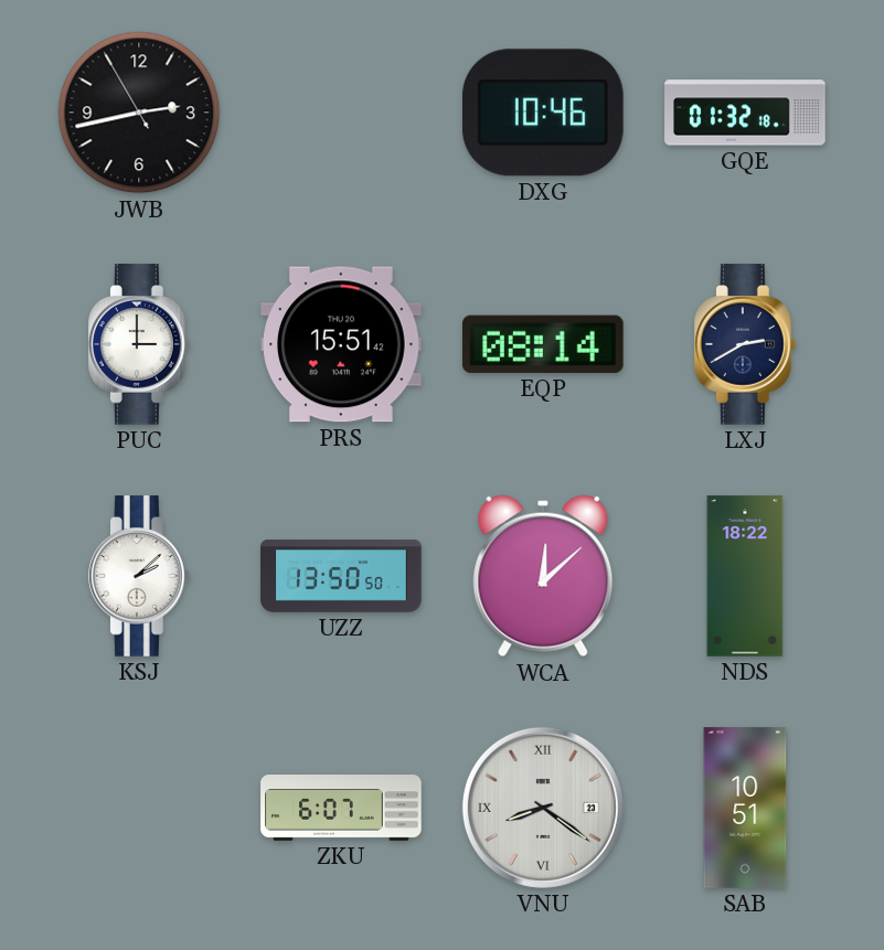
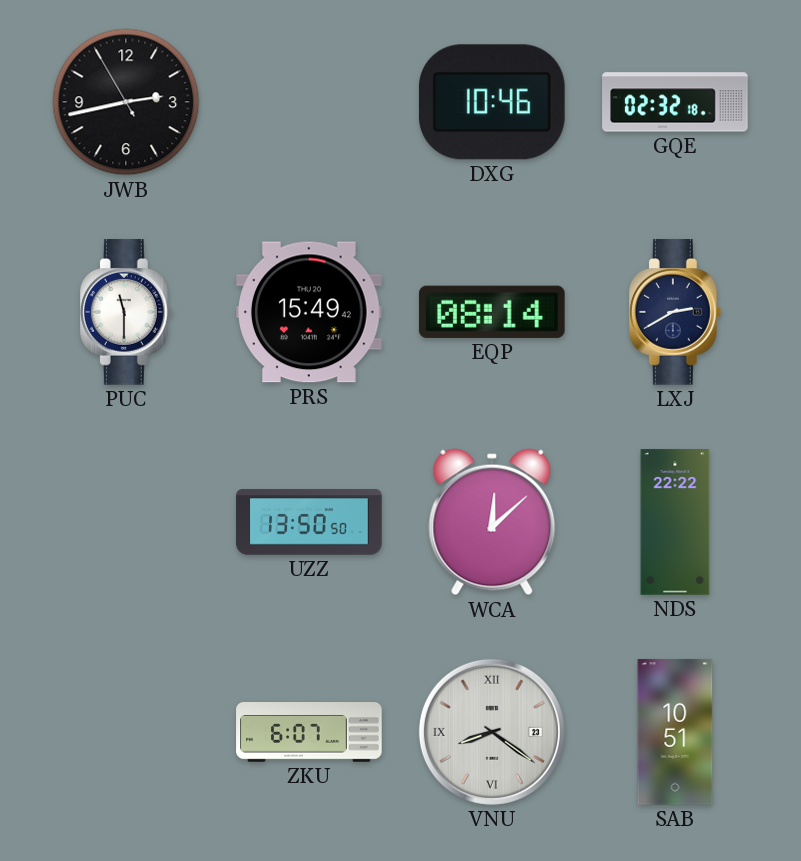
GQE: 01:32 -> 02:32 (675, 102)
PUC: 3:00 -> 11:30 (126, 312)
PRS: 15:51 -> 15:49 (309, 312)
KSJ: 2:08 -> none (139, 576)
NDS: 18:22 -> 22:22 (675, 522)
